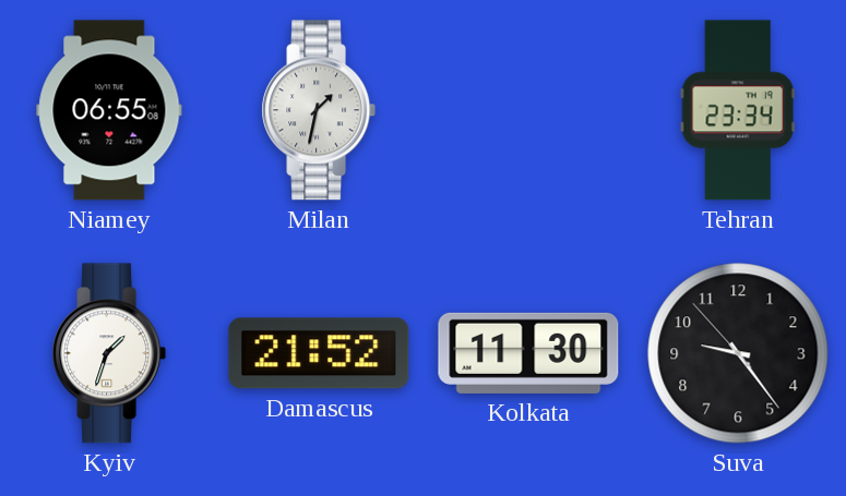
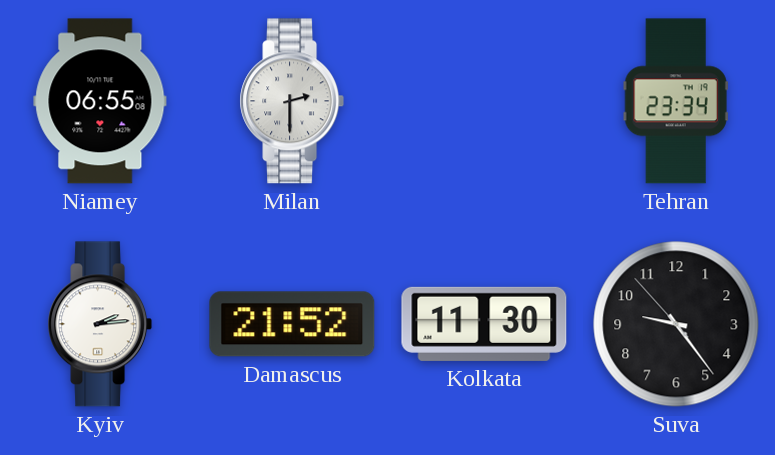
Milan: 1:32 -> 2:30 (292, 101)
Kyiv: 1:33 -> 2:14 (100, 324)
